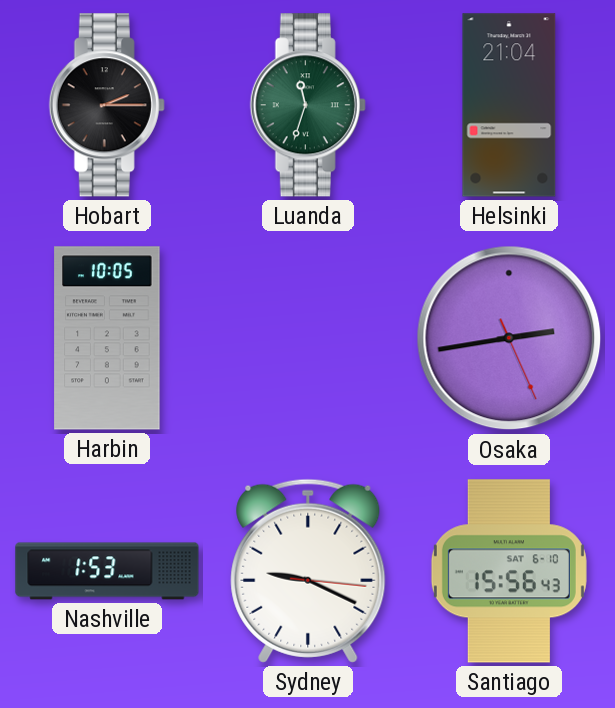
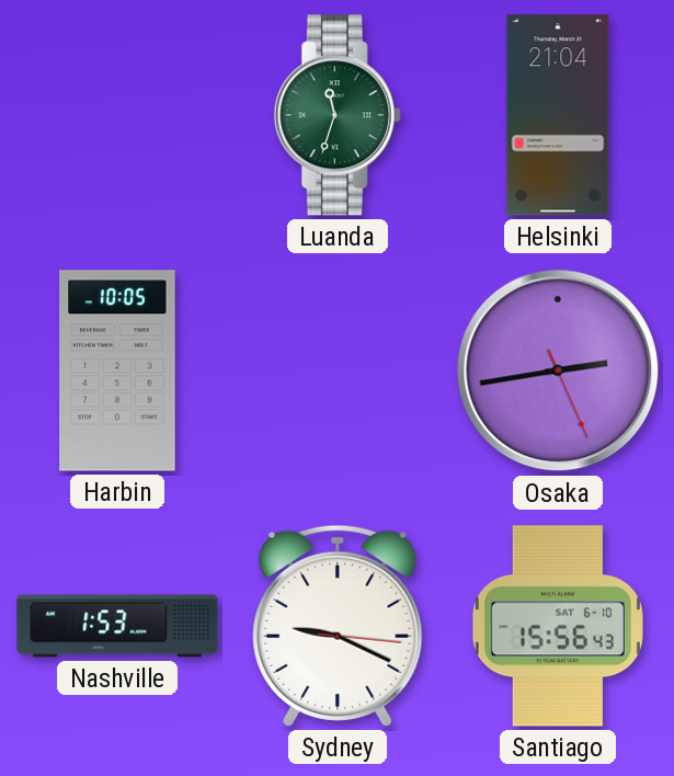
Hobart: 2:15 -> none (107, 105)
